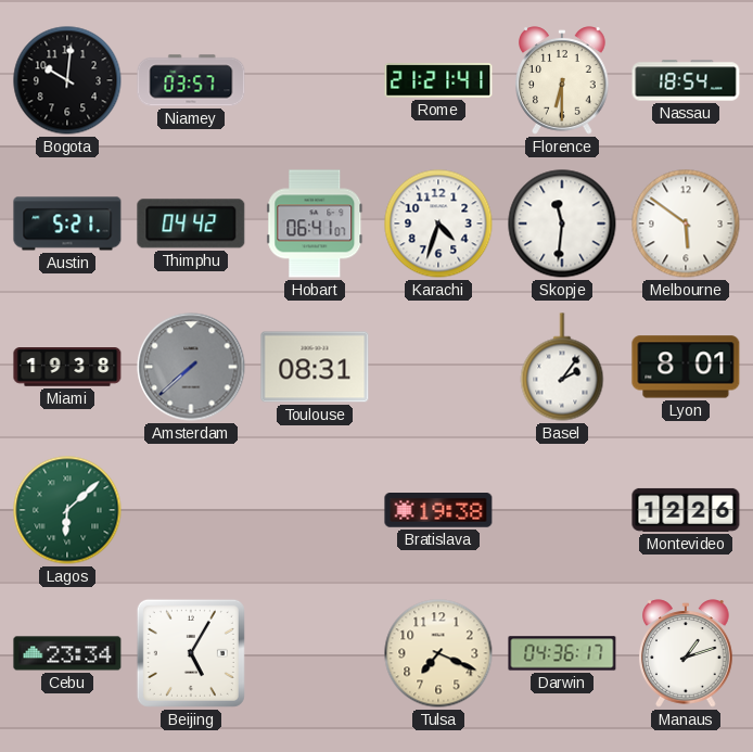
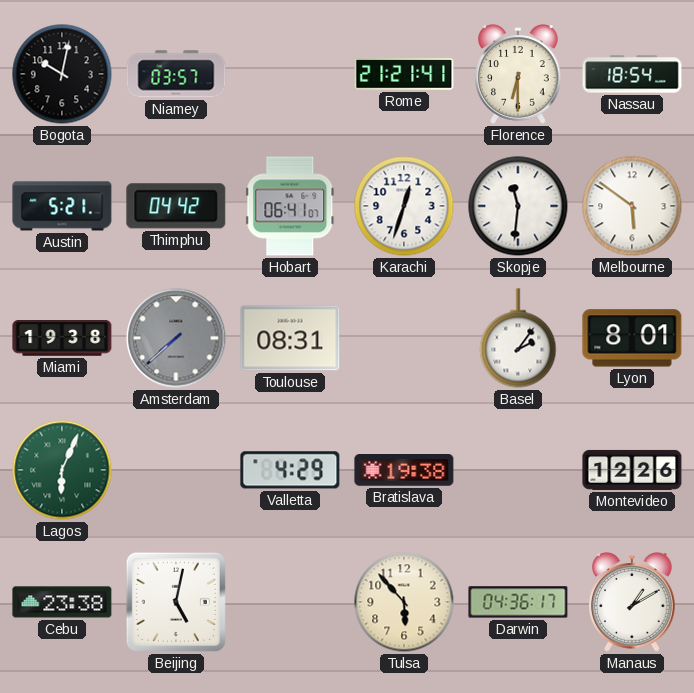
Bogota: 10:01 -> 10:02 (62, 74)
Karachi: 4:33 -> 12:33 (404, 206)
Lagos: 6:08 -> 6:04 (62, 470)
Valletta: none -> 4:29 (290, 470)
Cebu: 23:34 -> 23:38 (62, 602)
Beijing: 5:05 -> 5:02 (176, 602)
Tulsa: 7:19 -> 5:53 (404, 602)
Manaus: 1:12 -> 1:10 (633, 602)
